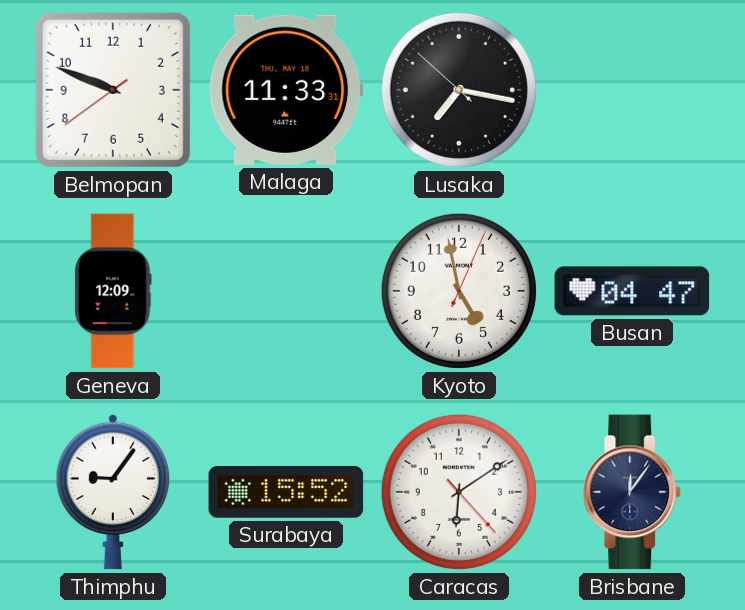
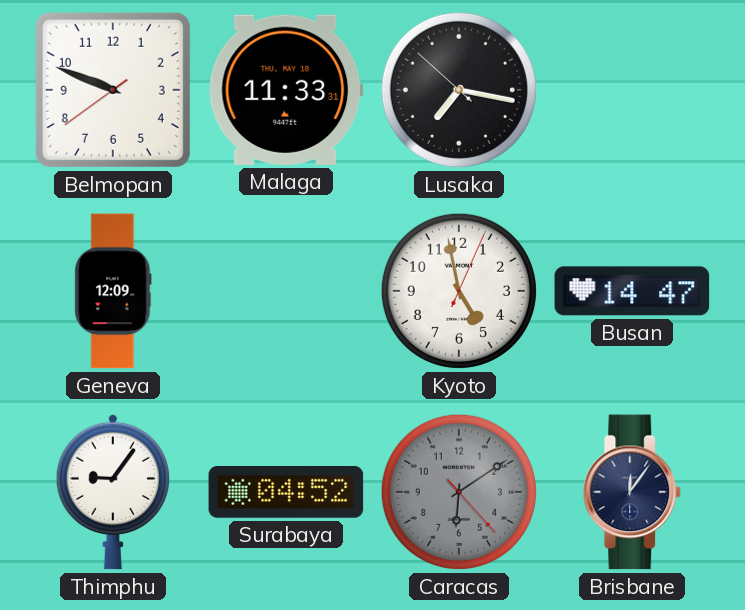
Busan: 04:47 -> 14:47 (632, 291)
Surabaya: 15:52 -> 04:52 (286, 493)
Caracas dial: white -> grey (459, 492)
